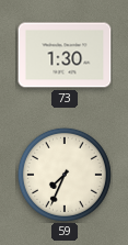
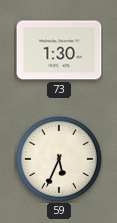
59: 7:34 -> 5:34 (59, 159)
